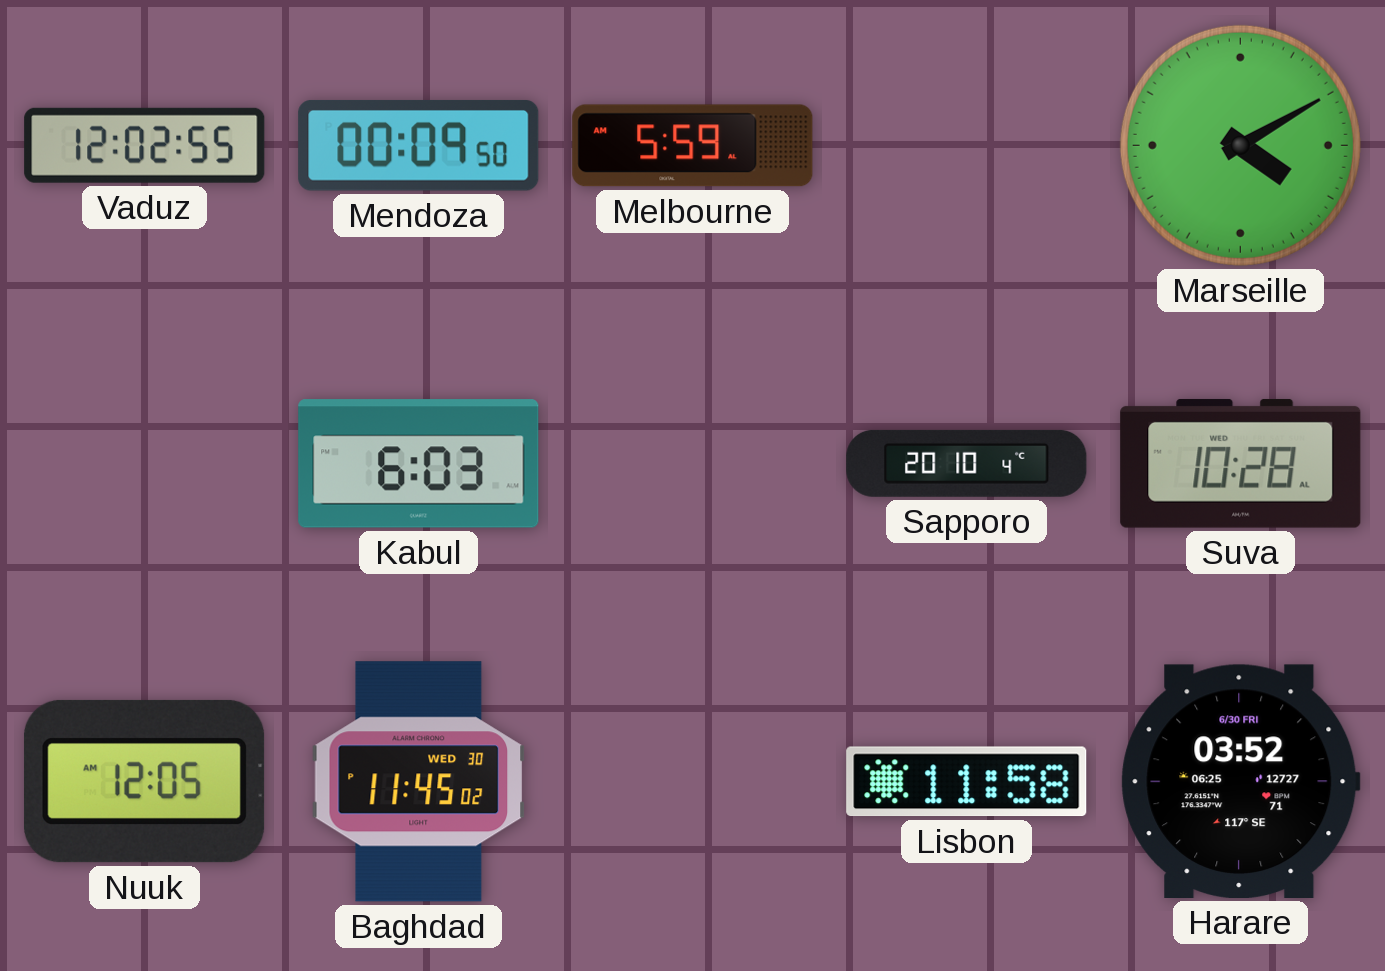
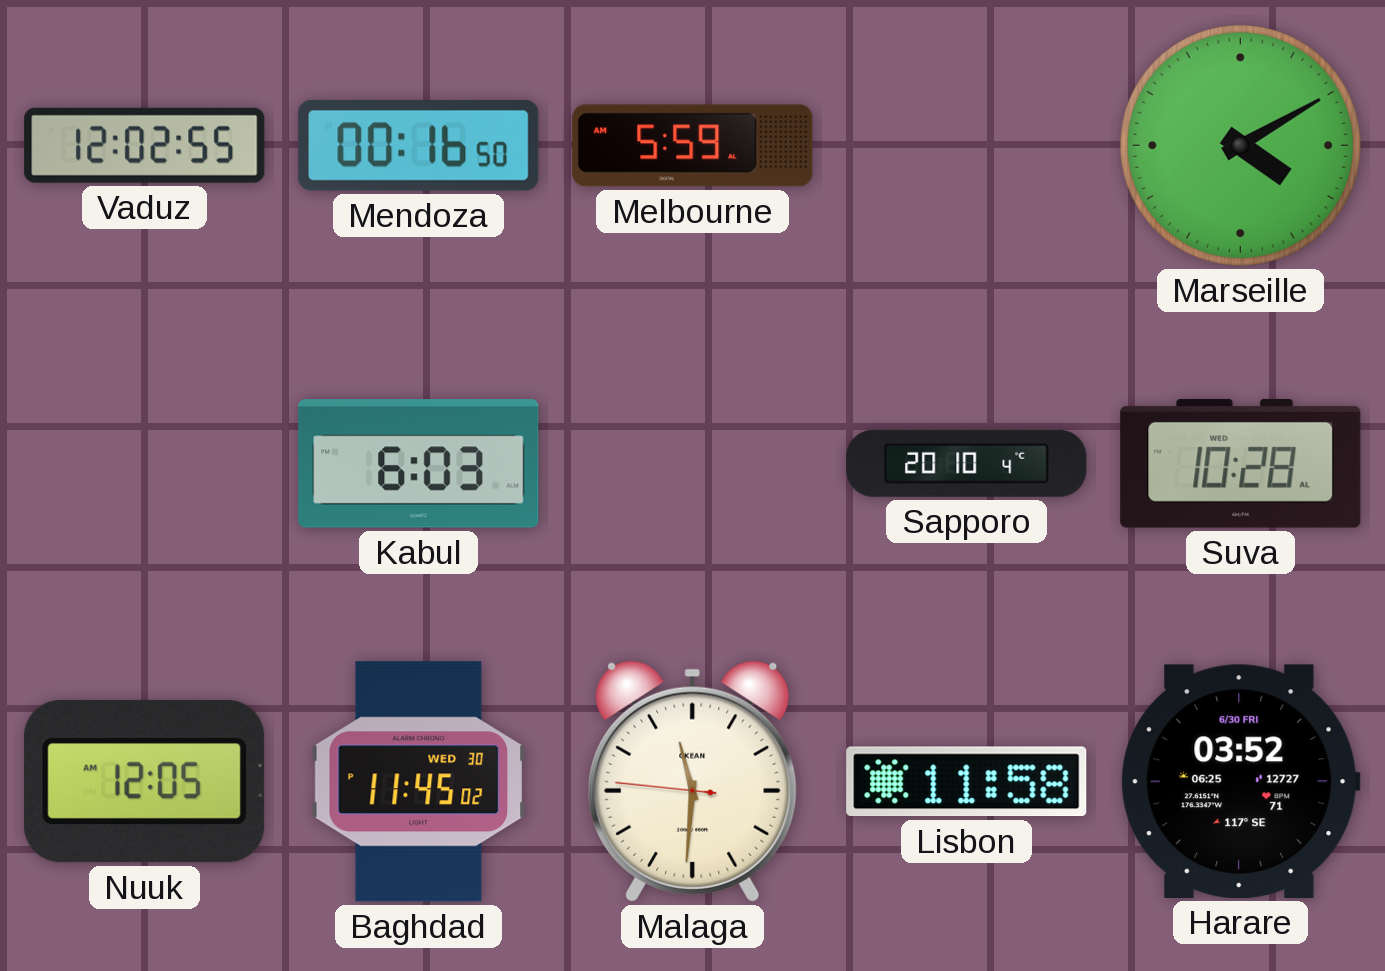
Mendoza: 00:09 -> 00:16 (419, 145)
Malaga: none -> 11:30 (693, 781)
